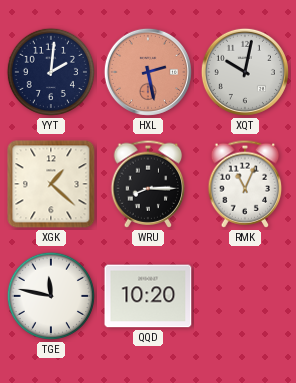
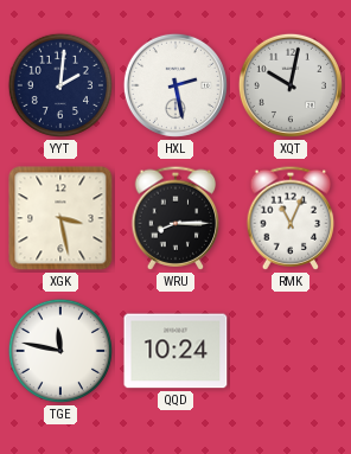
HXL dial: salmon -> white (175, 85)
XGK: 1:22 -> 3:28 (60, 218)
QQD: 10:20 -> 10:24 (175, 351)
